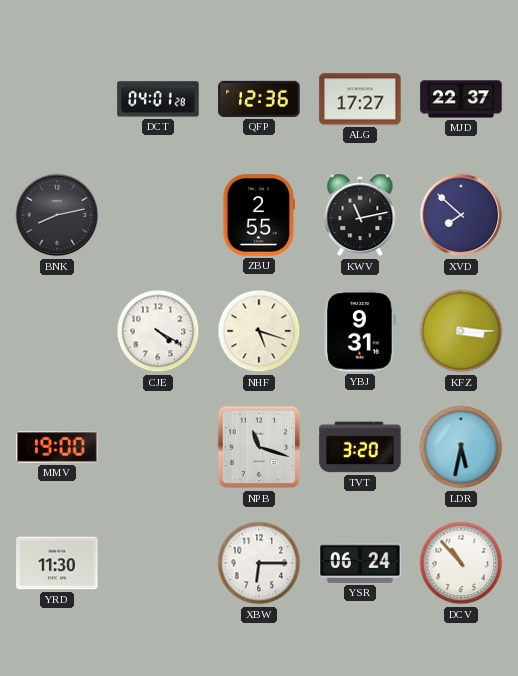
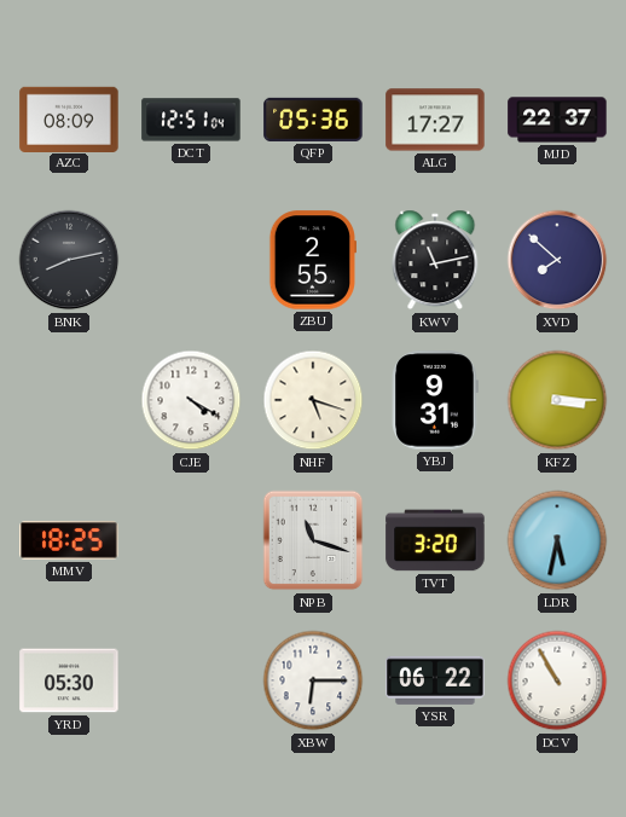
AZC: none -> 08:09 (69, 118)
DCT: 04:01 -> 12:51 (191, 120)
QFP: 12:36 -> 05:36 (313, 120)
MMV: 19:00 -> 18:25 (69, 540)
YRD: 11:30 -> 05:30 (69, 680)
YSR: 06:24 -> 06:22 (435, 680)
DCV: 10:53 -> 10:55 (557, 680)
